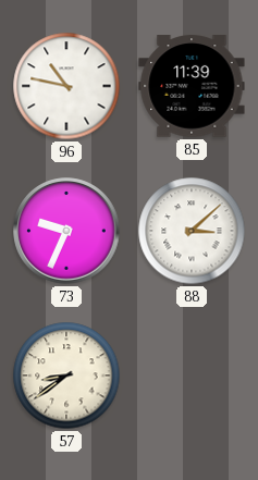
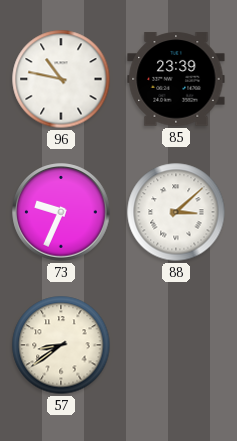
85: 11:39 -> 23:39 (176, 79)
